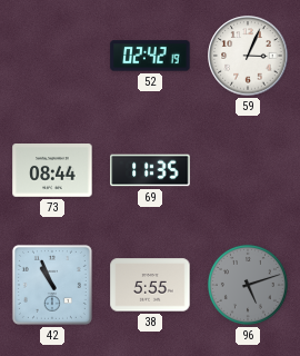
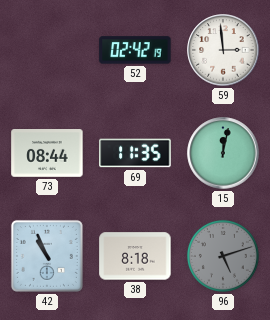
59: 3:04 -> 2:59 (223, 50)
15: none -> 12:02 (223, 153)
38: 5:55 -> 8:18 (135, 256)
